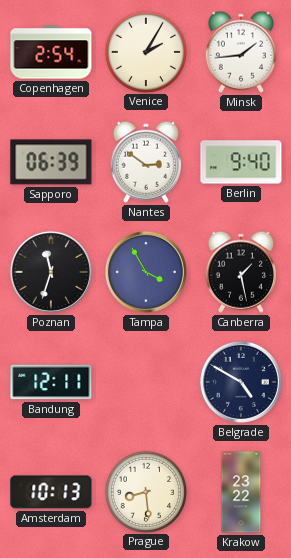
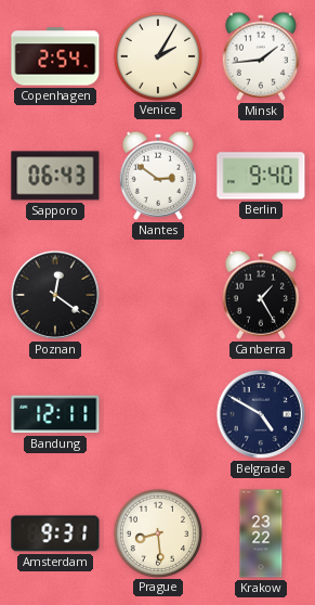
Sapporo: 06:39 -> 06:43 (55, 176)
Poznan: 11:33 -> 12:21 (55, 295)
Tampa: 3:55 -> none (146, 272)
Canberra: 1:28 -> 1:25 (261, 295)
Amsterdam: 10:13 -> 9:31 (55, 533)
